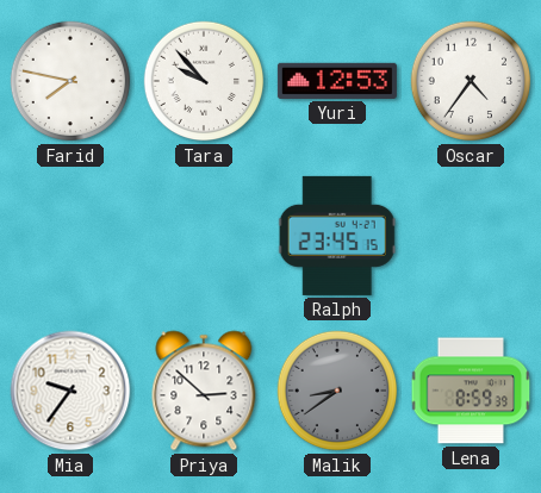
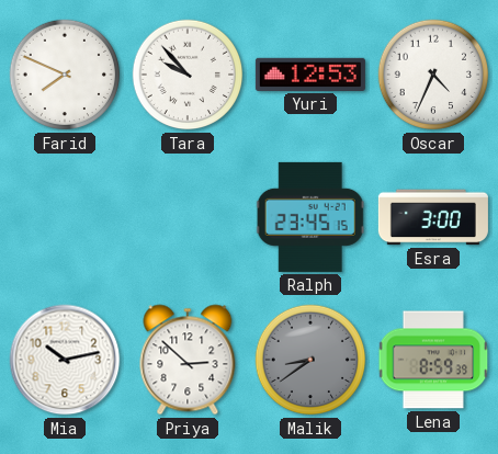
Farid: 7:47 -> 7:49 (65, 75)
Oscar: 4:36 -> 4:34 (433, 75)
Esra: none -> 3:00 (433, 217)
Mia: 9:36 -> 10:13 (65, 360)
